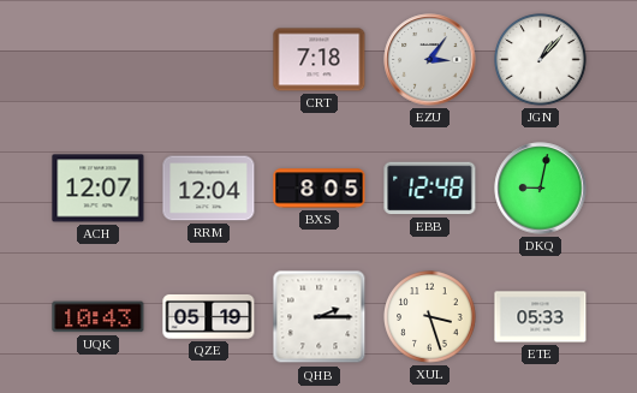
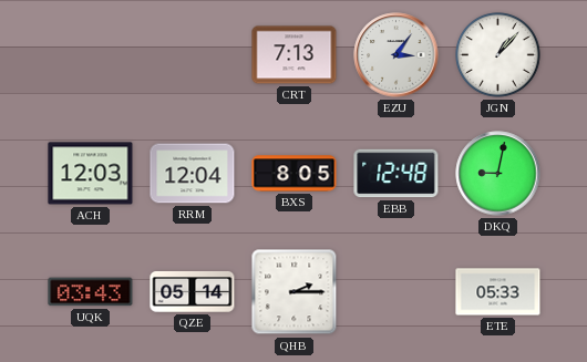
CRT: 7:18 -> 7:13 (295, 55)
ACH: 12:07 -> 12:03 (91, 174)
UQK: 10:43 -> 03:43 (91, 292)
QZE: 05:19 -> 05:14 (193, 292)
XUL: 3:27 -> none (430, 317)
